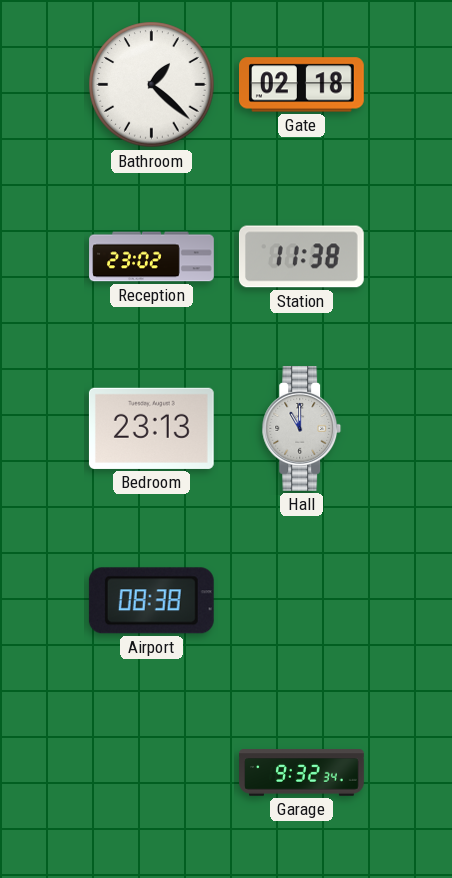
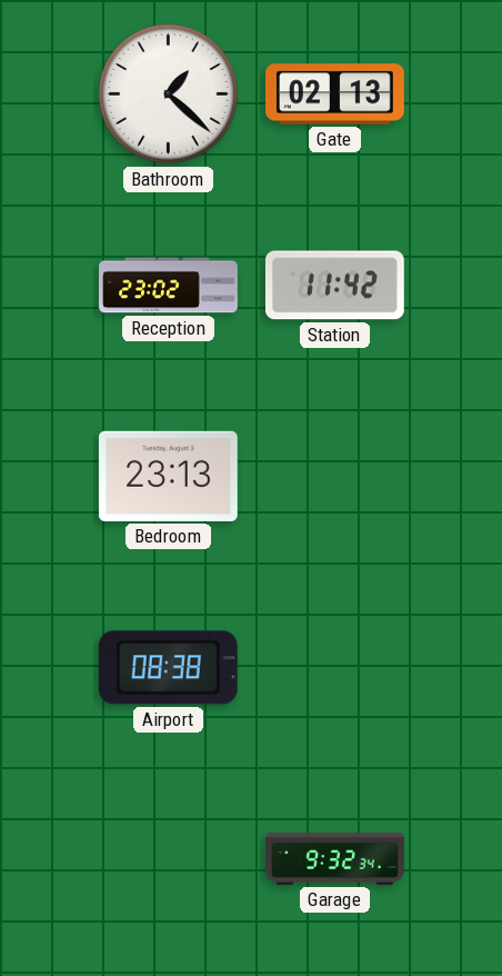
Gate: 02:18 -> 02:13 (335, 94)
Station: 11:38 -> 11:42 (334, 286)
Hall: 11:00 -> none (302, 429)
